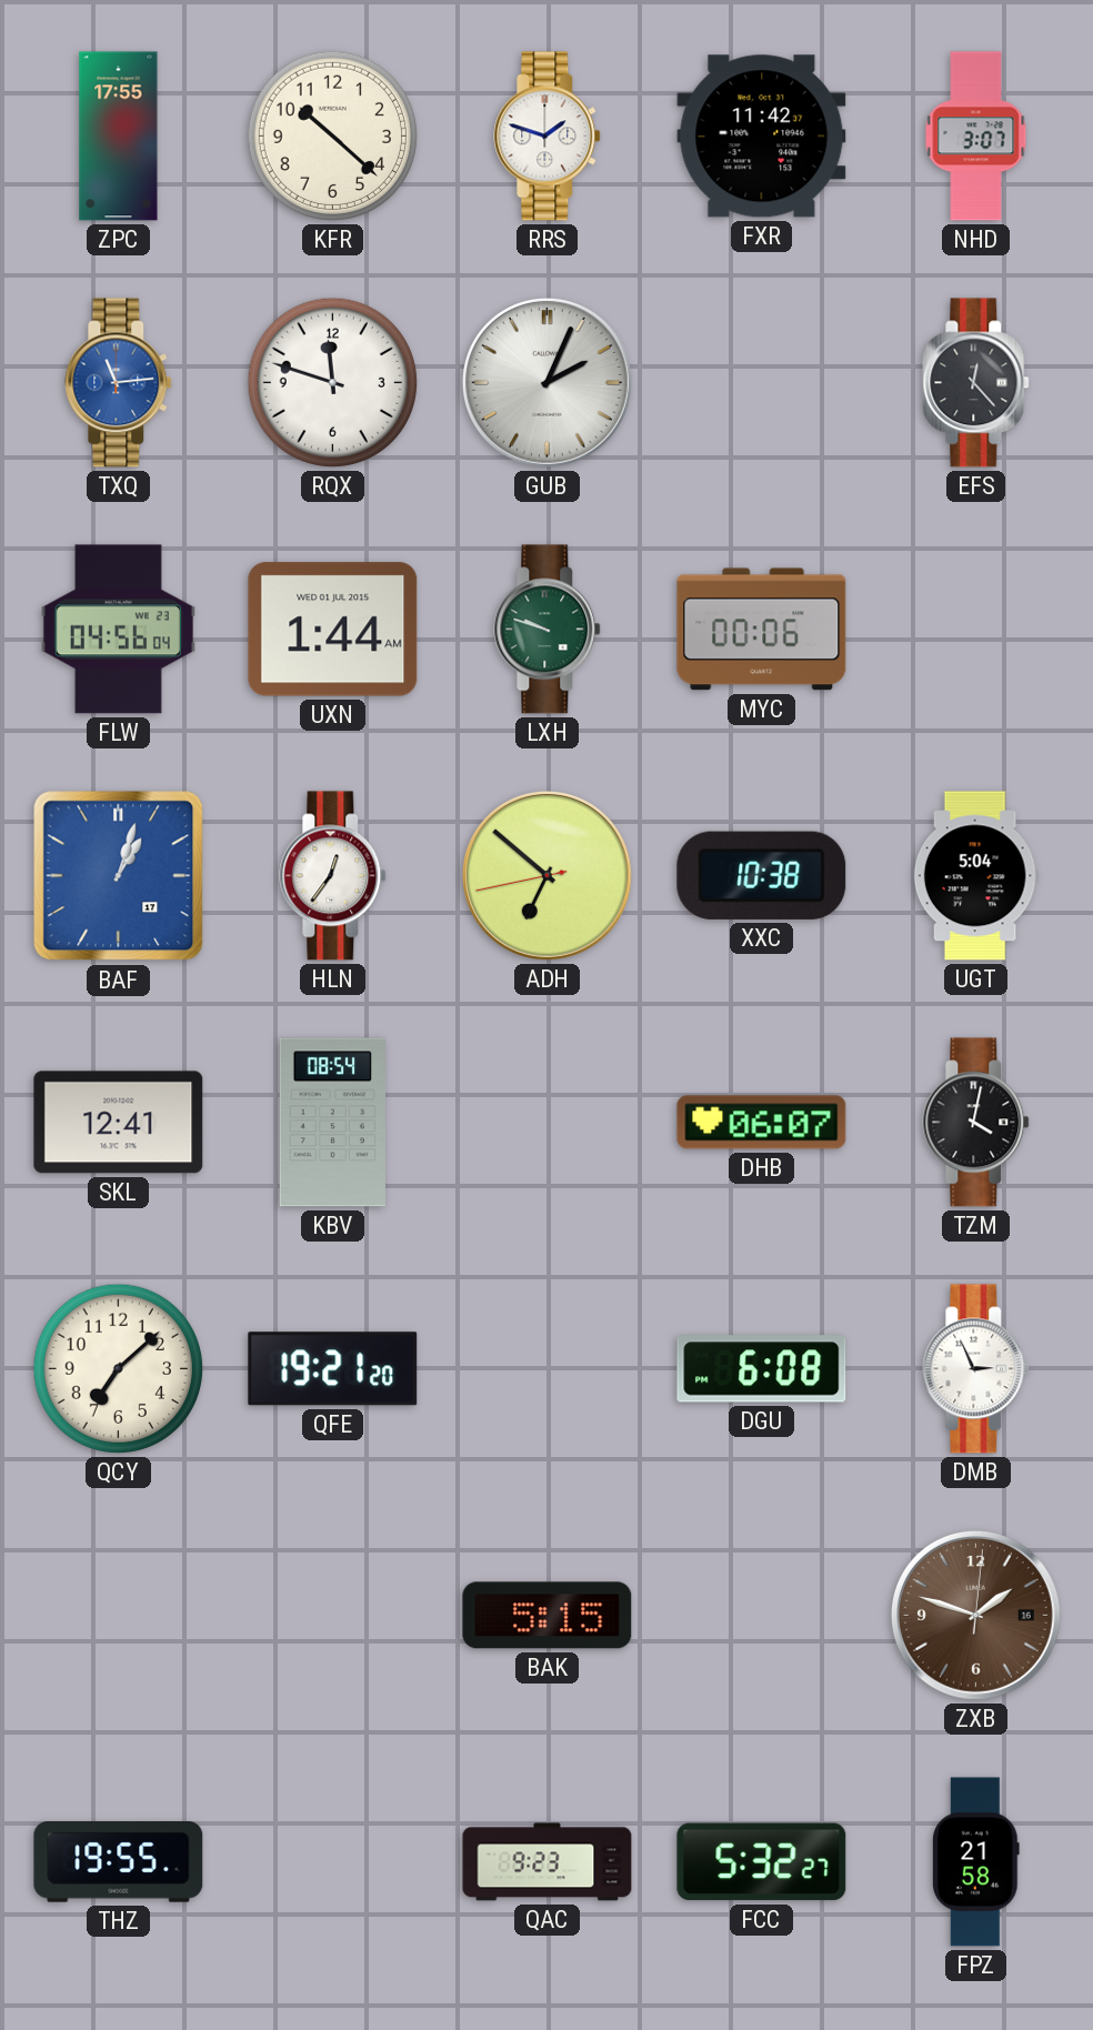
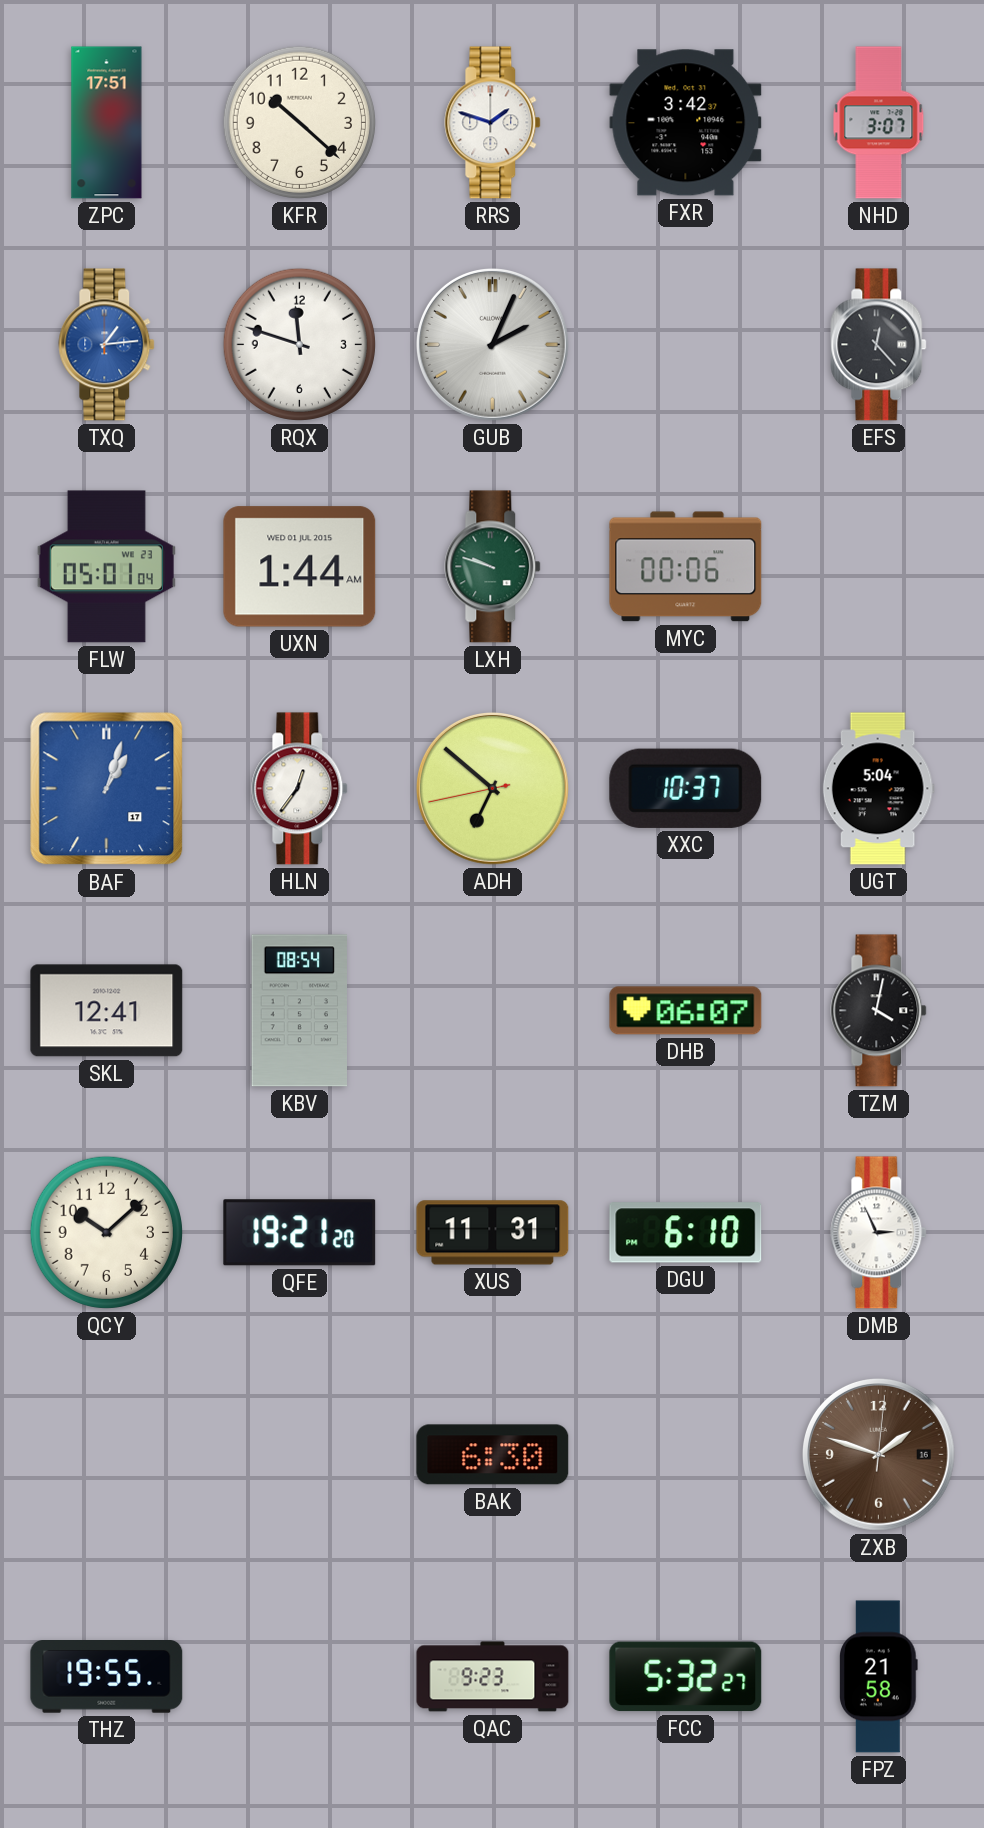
ZPC: 17:55 -> 17:51 (107, 123)
FXR: 11:42 -> 3:42 (686, 123)
TXQ: 11:14 -> 1:14 (107, 345)
FLW: 04:56 -> 05:01 (106, 567)
XXC: 10:38 -> 10:37 (686, 788)
QCY: 7:08 -> 10:08 (106, 1232)
XUS: none -> 11:31 (493, 1233)
DGU: 6:08 -> 6:10 (686, 1233)
BAK: 5:15 -> 6:30 (493, 1455)
